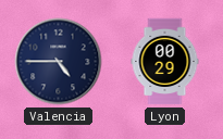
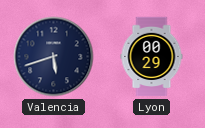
Valencia: 4:45 -> 5:42 (54, 57)
